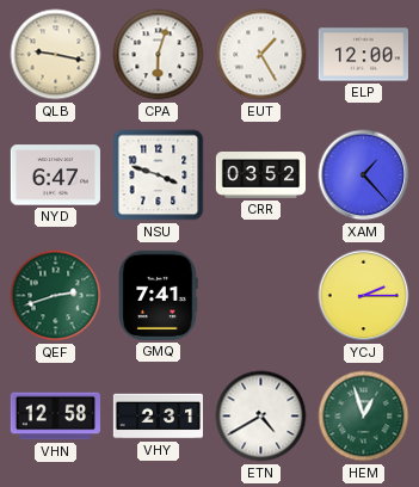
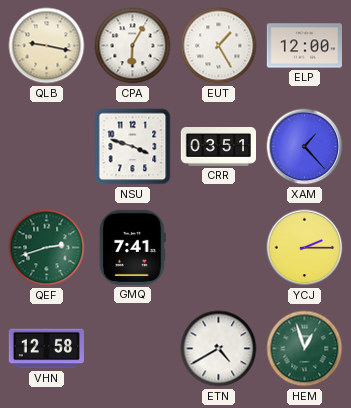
CPA: 6:03 -> 6:05 (133, 46)
NYD: 6:47 -> none (55, 175)
CRR: 03:52 -> 03:51 (218, 147)
VHY: 2:31 -> none (158, 417)
